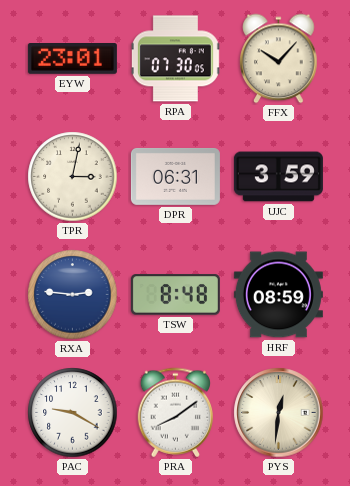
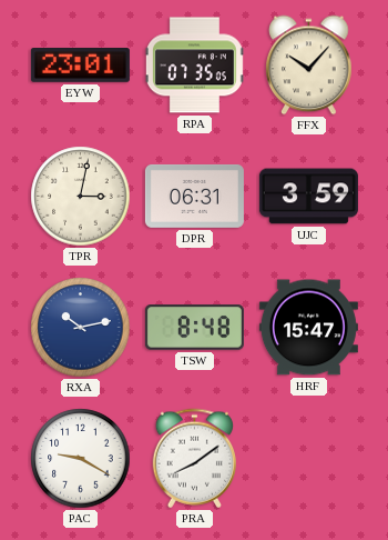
RPA: 07:30 -> 07:35 (194, 66)
RXA: 2:46 -> 10:13 (81, 328)
HRF: 08:59 -> 15:47 (308, 328)
PYS: 12:31 -> none (279, 413)
